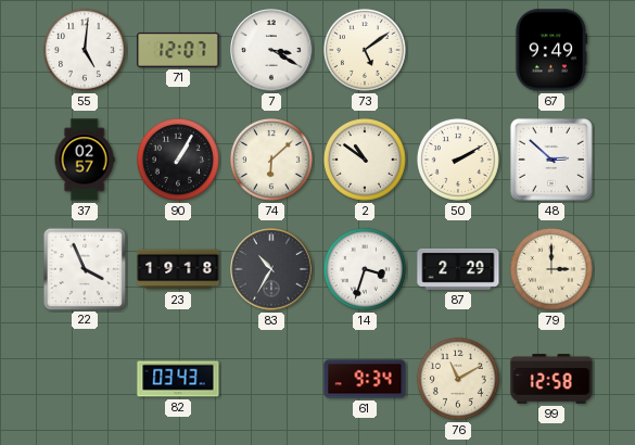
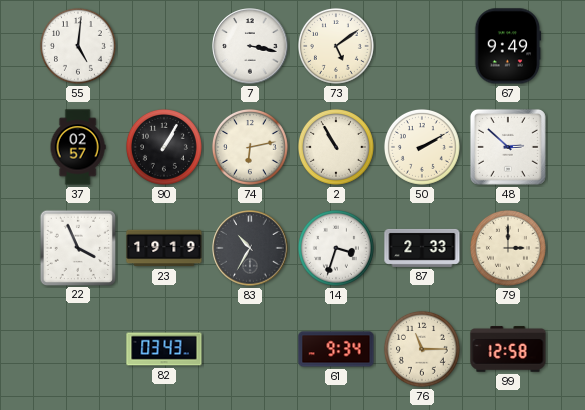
71: 12:07 -> none (178, 50)
7: 3:20 -> 3:17 (250, 46)
74: 6:08 -> 6:13 (250, 147)
2: 10:51 -> 10:55 (336, 147)
23: 19:18 -> 19:19 (164, 248)
87: 2:29 -> 2:33 (422, 248)
76: 11:10 -> 11:15 (422, 349)
